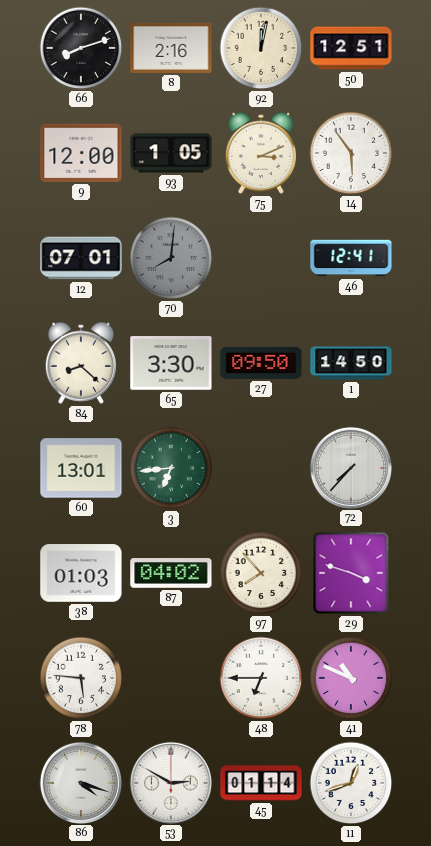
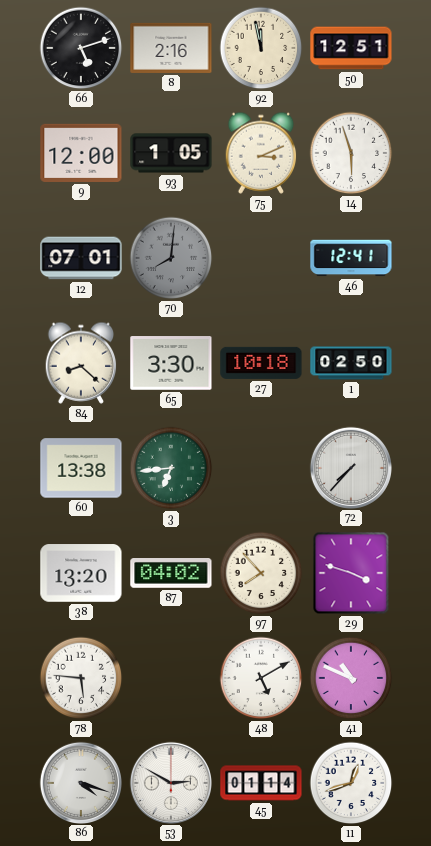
66: 8:12 -> 5:12 (81, 48)
92: 12:02 -> 11:58 (261, 48)
14: 5:54 -> 5:57 (351, 153)
27: 09:50 -> 10:18 (261, 363)
1: 14:50 -> 02:50 (351, 363)
60: 13:01 -> 13:38 (81, 468)
38: 01:03 -> 13:20 (81, 573)
48: 6:45 -> 5:10 (261, 678)
